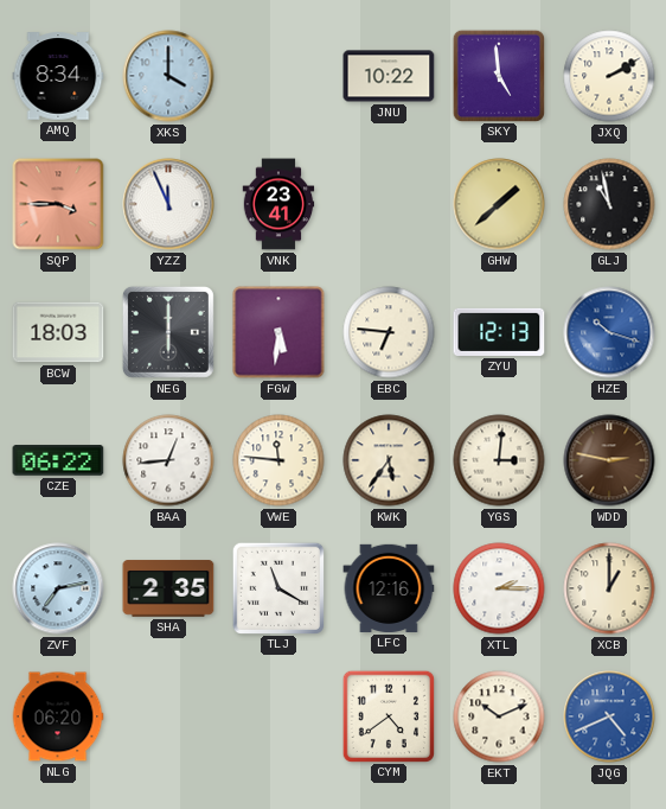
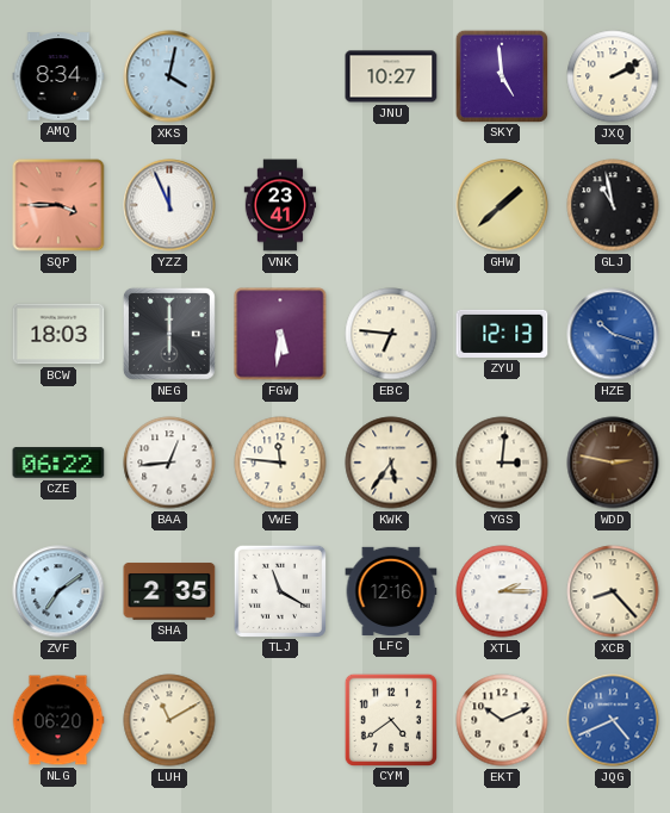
XKS: 4:00 -> 4:02 (169, 76)
JNU: 10:22 -> 10:27 (391, 76)
ZVF: 7:13 -> 7:09 (58, 591)
XCB: 1:00 -> 8:23 (613, 591)
LUH: none -> 11:10 (169, 720)
